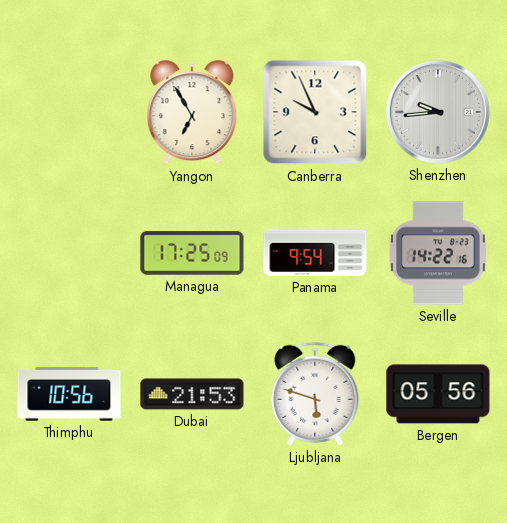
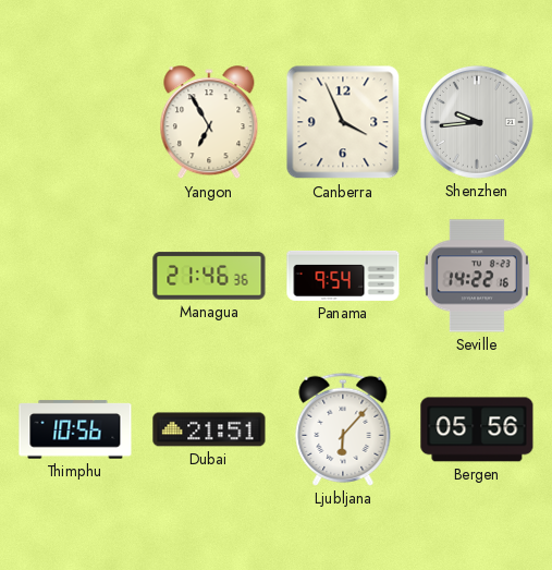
Canberra: 9:56 -> 3:56 (343, 122)
Managua: 17:25 -> 21:46 (209, 276)
Dubai: 21:53 -> 21:51 (209, 429)
Ljubljana: 5:48 -> 6:07 (343, 429)
